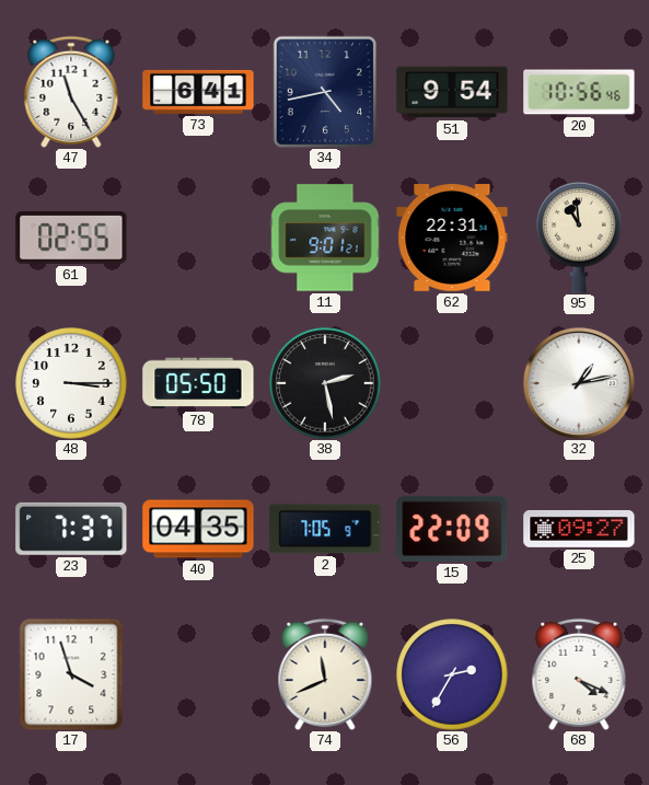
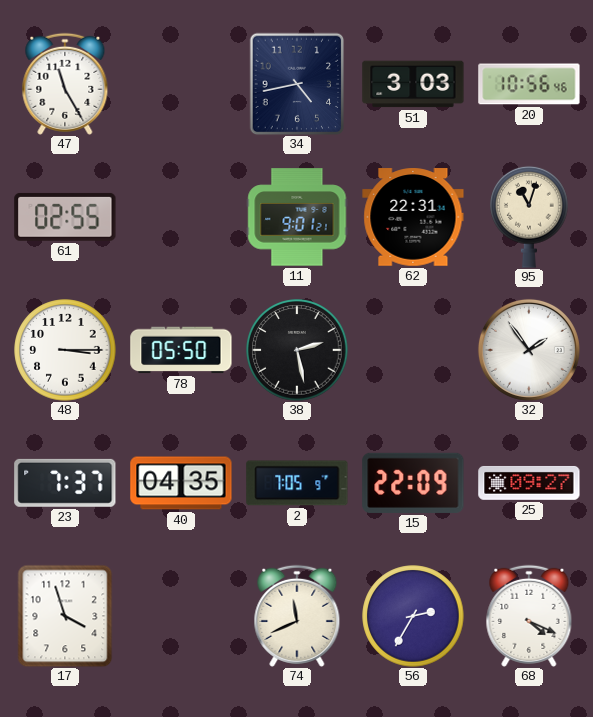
73: 6:41 -> none (198, 92)
51: 9:54 -> 3:03 (413, 84)
95: 10:59 -> 11:03 (529, 217)
32: 1:13 -> 1:54 (529, 350)
